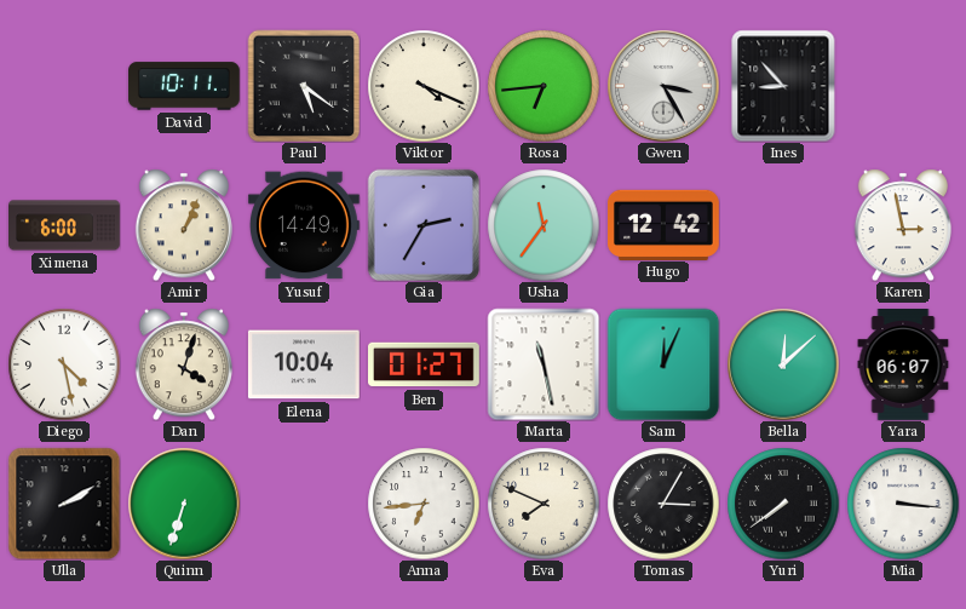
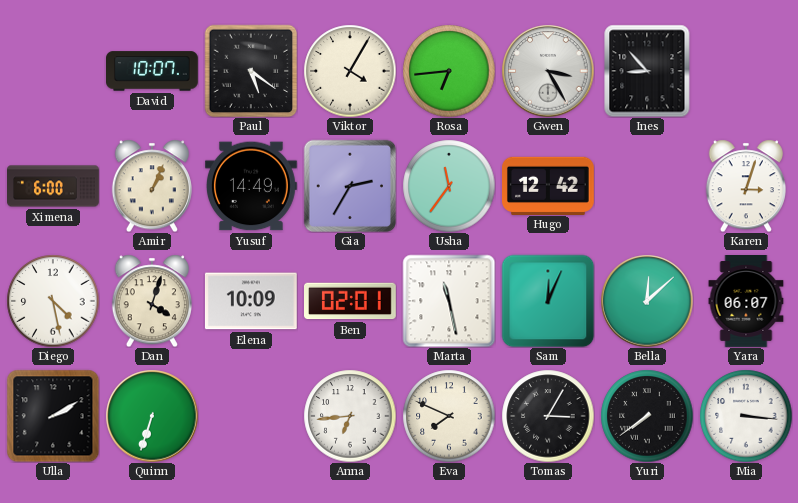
David: 10:11 -> 10:07 (153, 71)
Viktor: 4:19 -> 4:05 (350, 71)
Karen: 2:58 -> 3:03 (746, 186)
Elena: 10:04 -> 10:09 (251, 301)
Ben: 01:27 -> 02:01 (351, 301)
